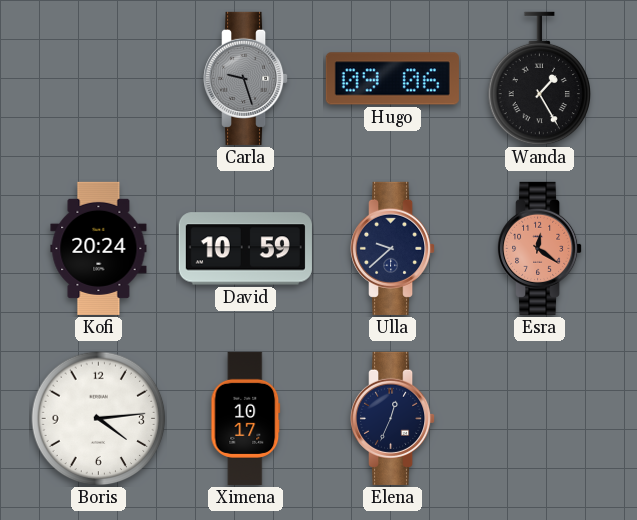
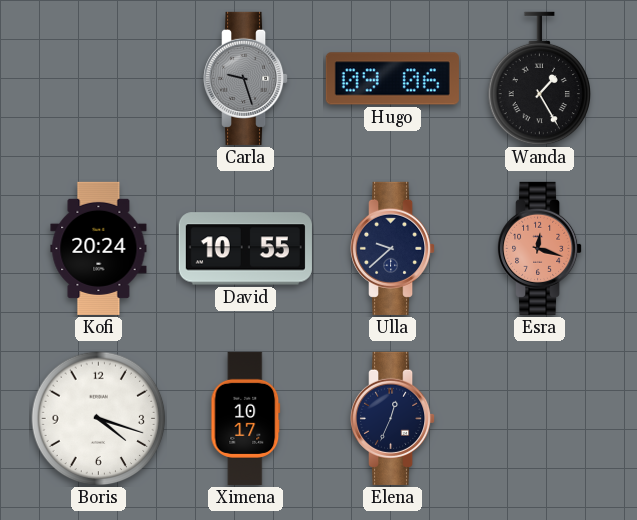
David: 10:59 -> 10:55 (245, 249)
Esra: 12:21 -> 12:18 (541, 248)
Boris: 4:14 -> 4:18 (99, 419)
